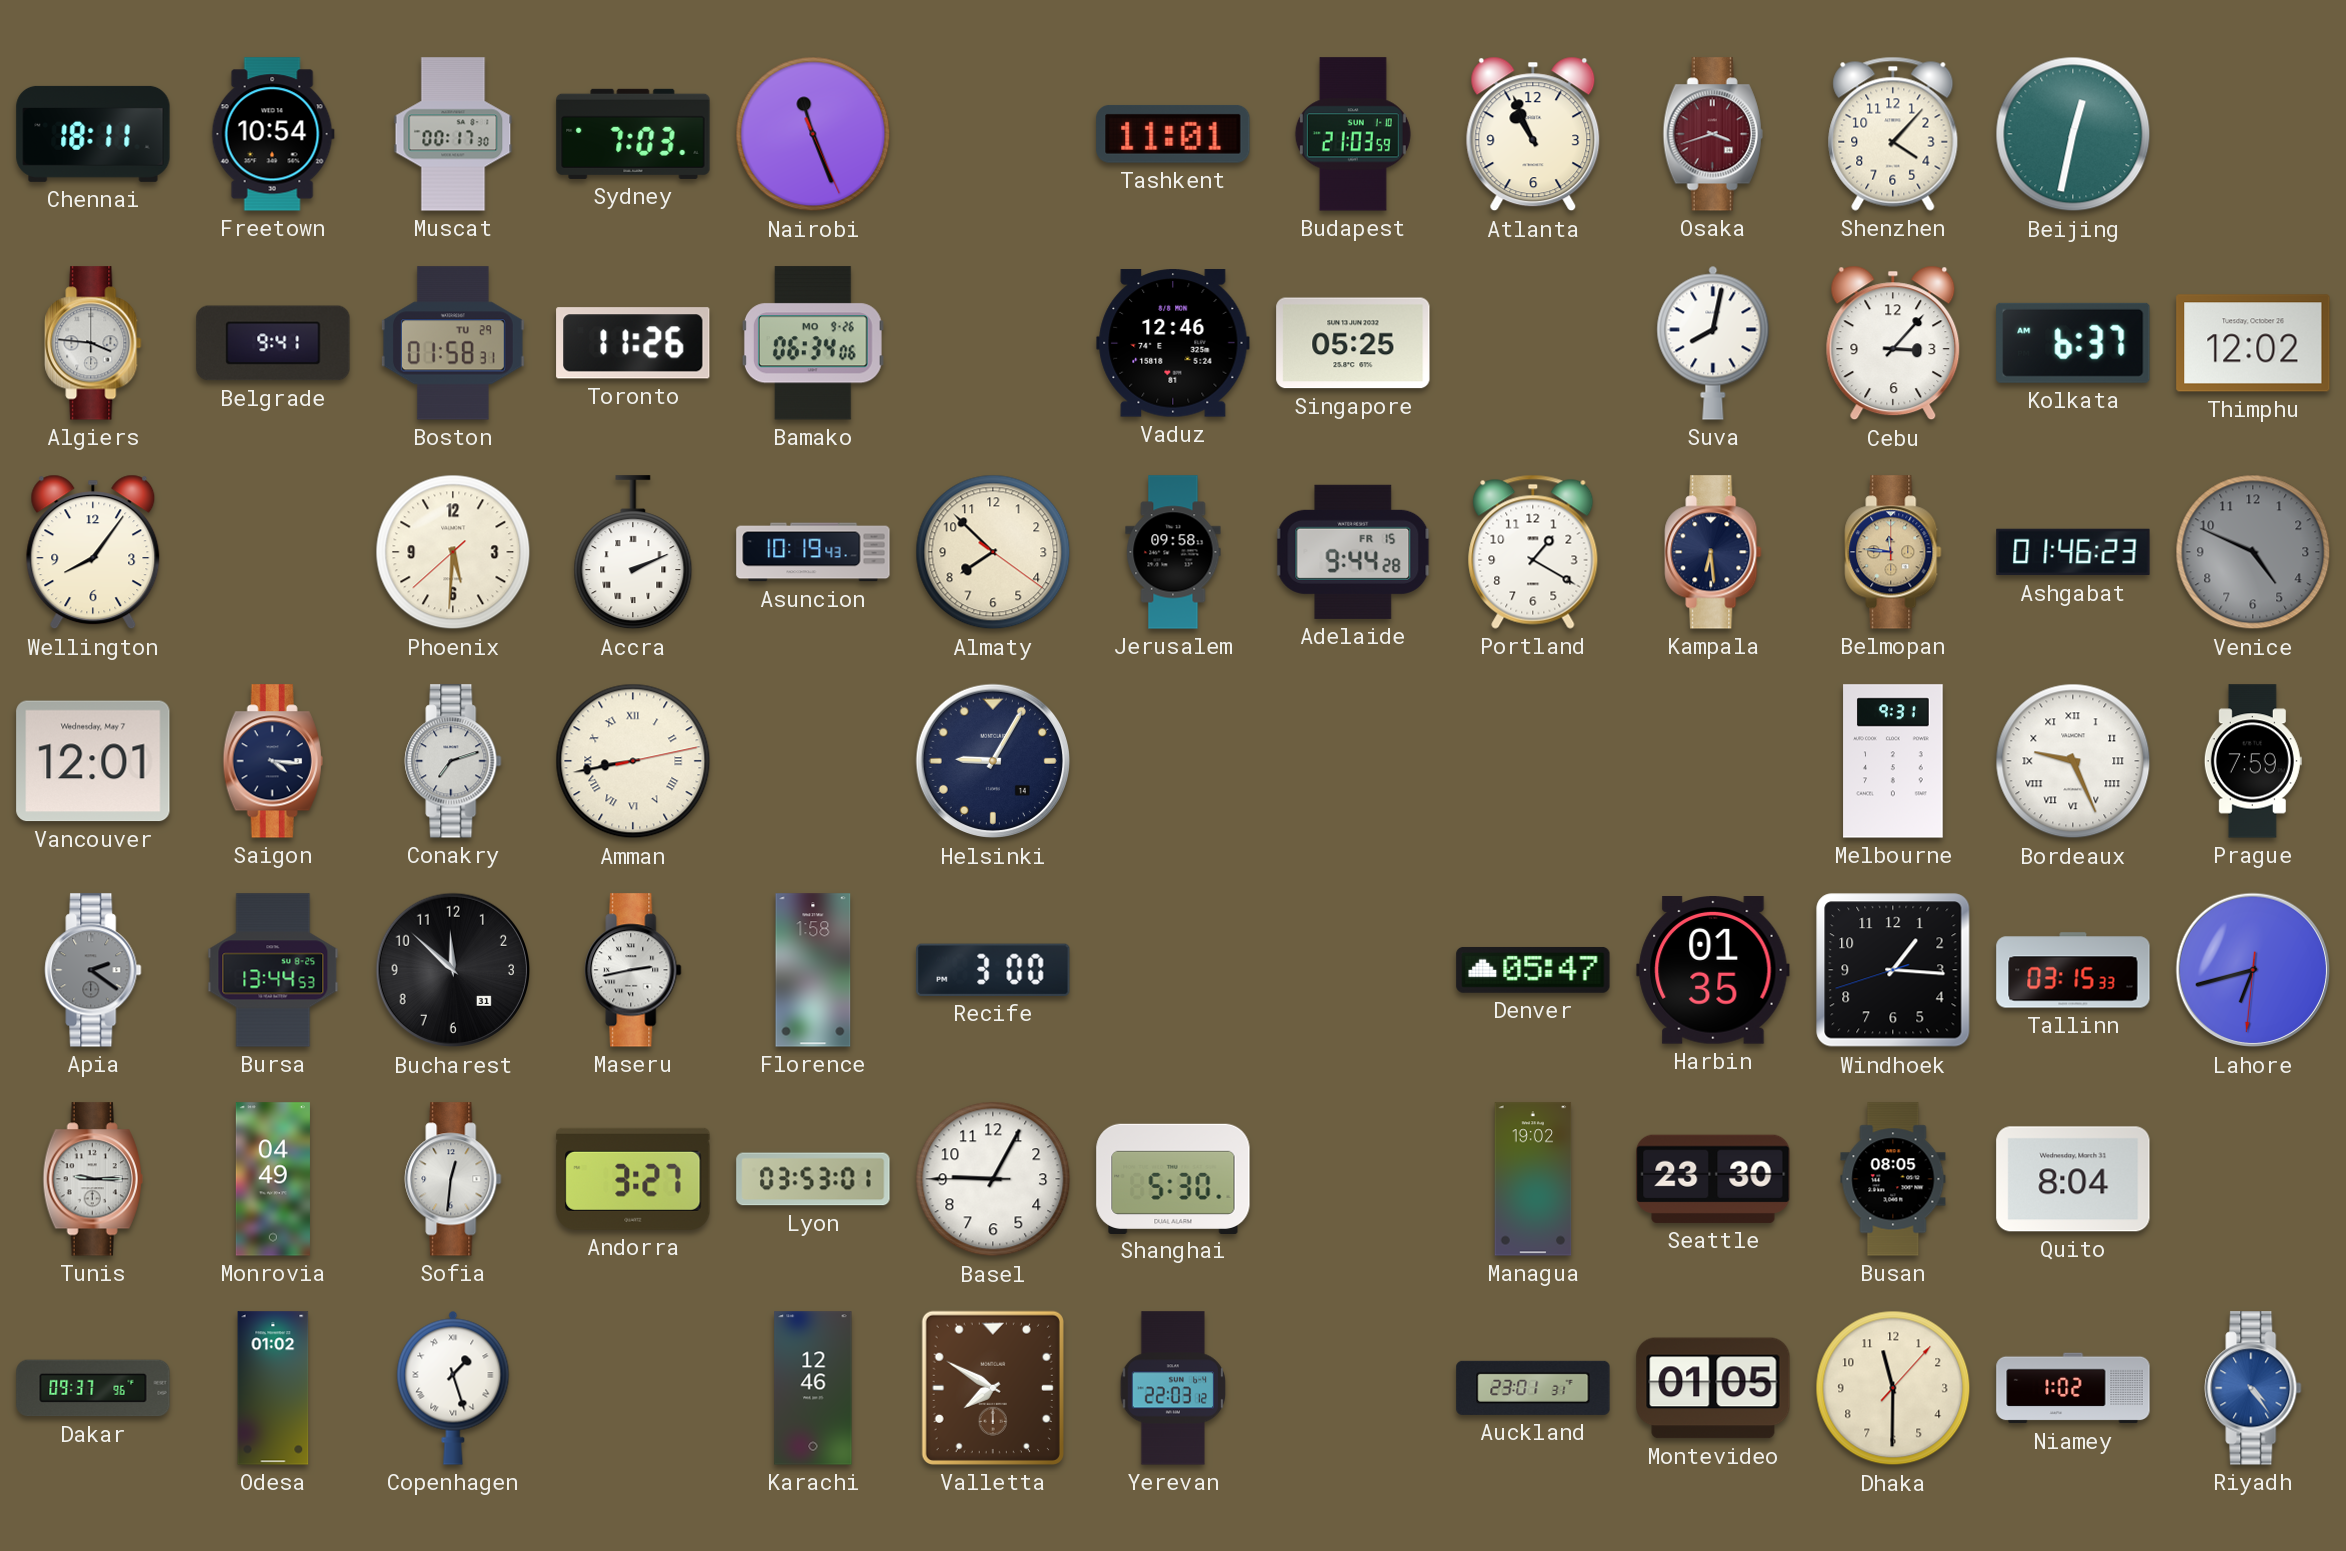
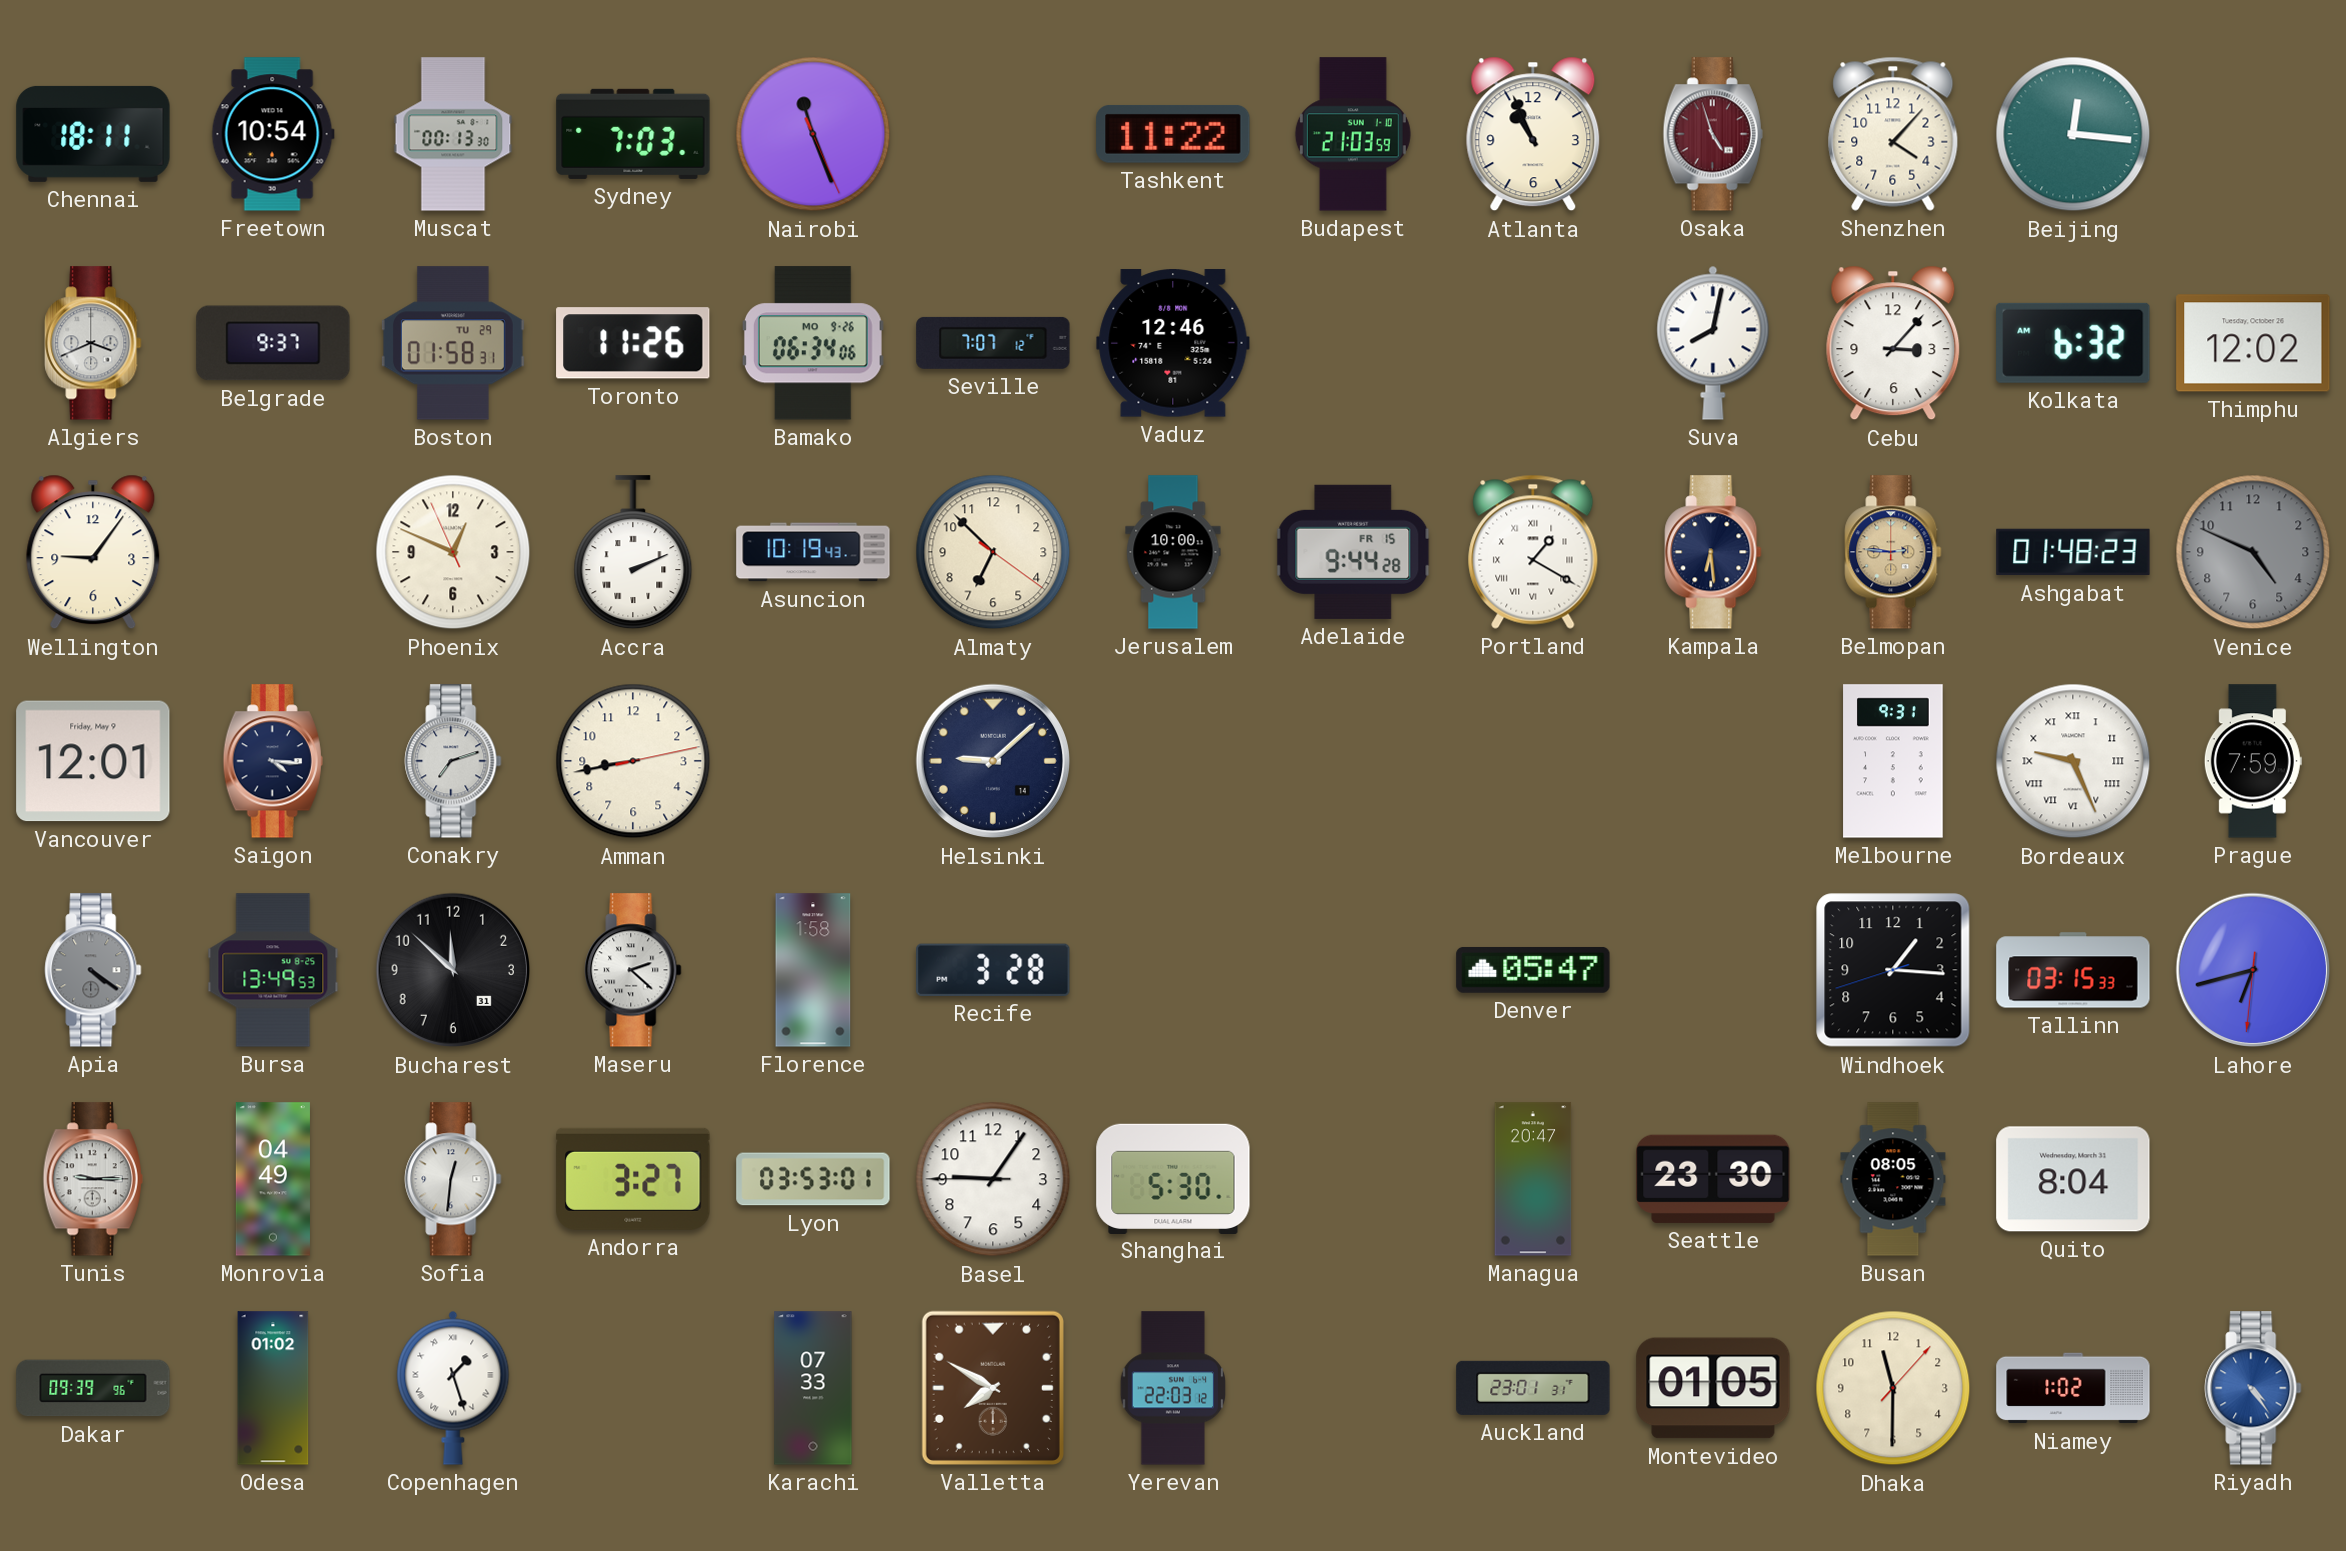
Muscat: 00:17 -> 00:13 (453, 134)
Tashkent: 11:01 -> 11:22 (1173, 134)
Osaka: 3:42 -> 4:57 (1713, 134)
Beijing: 12:32 -> 12:16 (2073, 134)
Algiers: 3:46 -> 3:41 (93, 343)
Belgrade: 9:41 -> 9:37 (273, 343)
Seville: none -> 7:07 (993, 343)
Singapore: 05:25 -> none (1353, 343)
Kolkata: 6:37 -> 6:32 (2073, 343)
Wellington: 8:06 -> 9:06 (93, 552)
Phoenix: 5:30 -> 12:48 (453, 552)
Almaty: 7:52 -> 6:52 (993, 552)
Jerusalem: 09:58 -> 10:00 (1173, 552)
Portland numerals: Arabic -> Roman (1533, 552)
Belmopan: 11:46 -> 2:46 (1893, 552)
Ashgabat: 01:46 -> 01:48 (2073, 552)
Vancouver date: Wednesday, May 7 -> Friday, May 9 (93, 761)
Amman numerals: Roman -> Arabic (633, 761)
Helsinki: 9:05 -> 9:08 (992, 761)
Apia: 2:21 -> 4:21 (93, 970)
Bursa: 13:44 -> 13:49 (273, 970)
Maseru: 2:43 -> 2:22 (633, 970)
Recife: 3:00 -> 3:28 (993, 970)
Harbin: 01:35 -> none (1713, 970)
Basel: 9:04 -> 9:05 (993, 1179)
Managua: 19:02 -> 20:47 (1533, 1179)
Dakar: 09:37 -> 09:39 (93, 1388)
Karachi: 12:46 -> 07:33 (813, 1388)
